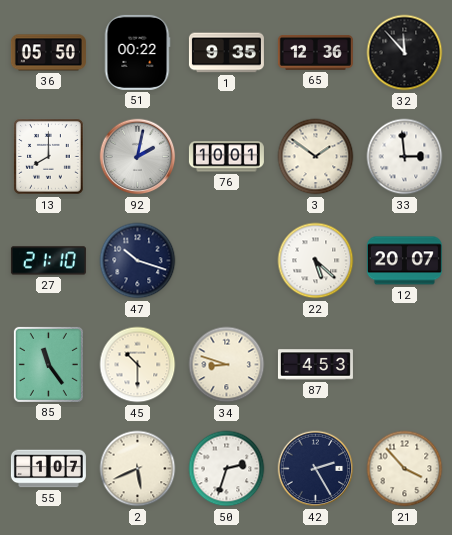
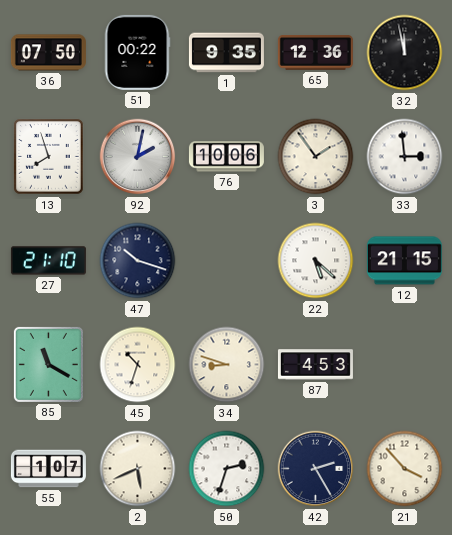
36: 05:50 -> 07:50 (48, 53)
32: 11:53 -> 11:58 (405, 53)
13: 8:00 -> 7:57 (49, 157)
76: 10:01 -> 10:06 (226, 157)
3: 1:51 -> 1:54 (316, 157)
12: 20:07 -> 21:15 (404, 261)
85: 11:24 -> 11:20 (48, 364)
45: 10:30 -> 10:33 (138, 365)
